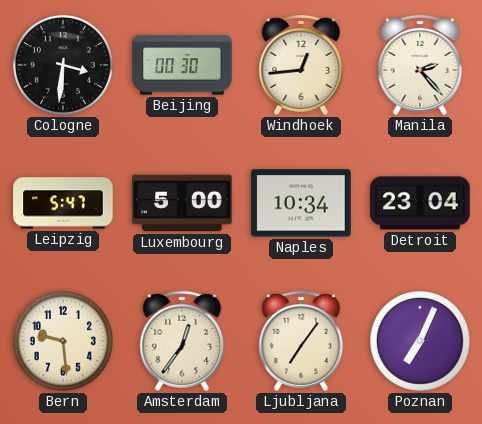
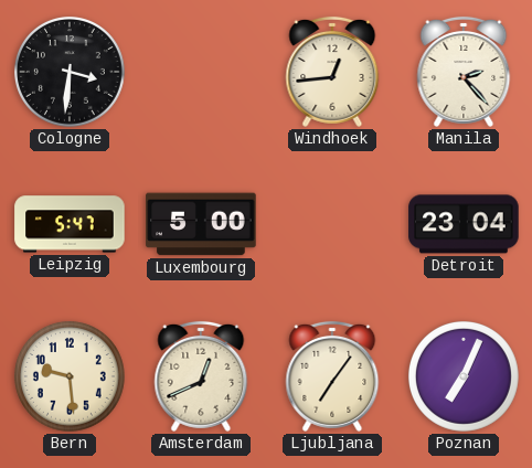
Beijing: 00:30 -> none (182, 65)
Naples: 10:34 -> none (301, 203)
Amsterdam: 12:36 -> 12:41 (201, 376)
